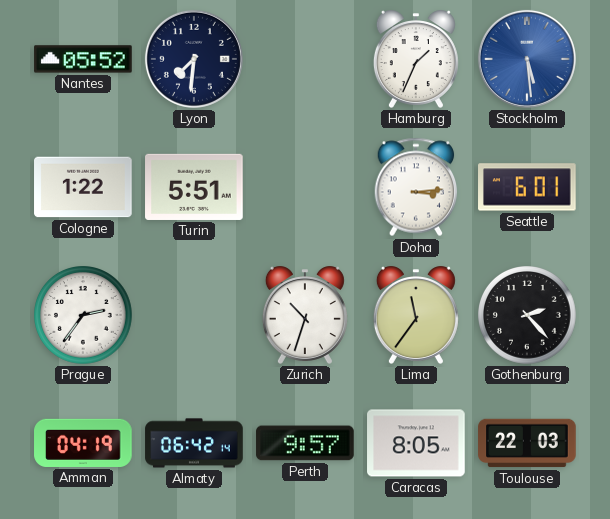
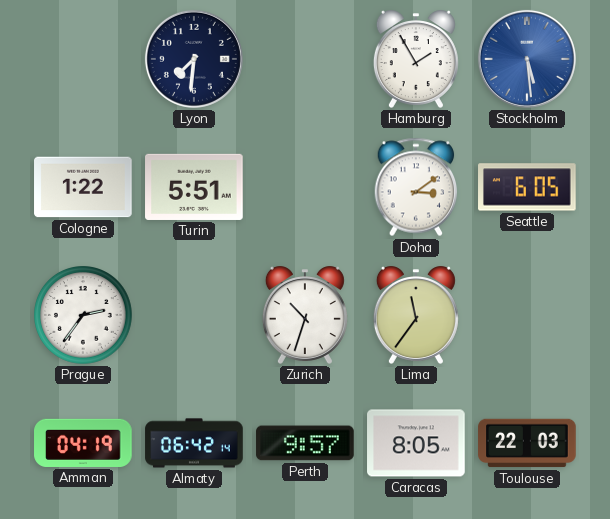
Nantes: 05:52 -> none (83, 59)
Hamburg: 1:34 -> 1:55 (416, 59)
Doha: 3:14 -> 3:09 (416, 187)
Seattle: 6:01 -> 6:05 (527, 187)
Gothenburg: 2:23 -> none (528, 316)
